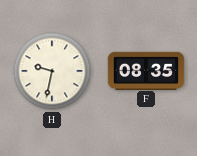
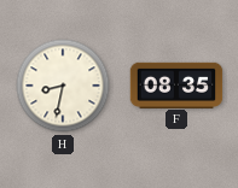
H: 9:32 -> 8:32 (63, 86)
